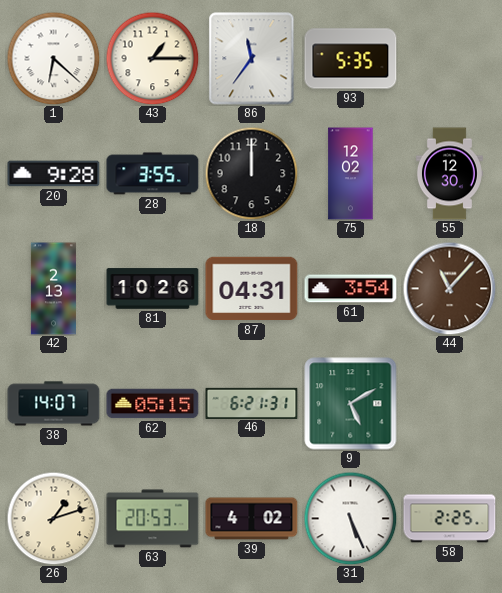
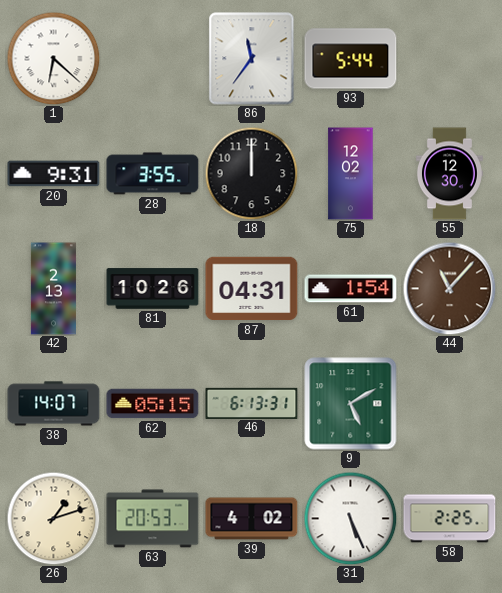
43: 1:15 -> none (152, 58)
93: 5:35 -> 5:44 (351, 59)
20: 9:28 -> 9:31 (54, 174)
61: 3:54 -> 1:54 (351, 289)
46: 6:21 -> 6:13 (252, 403)
